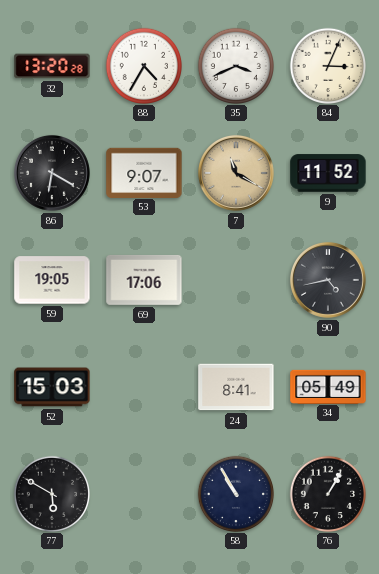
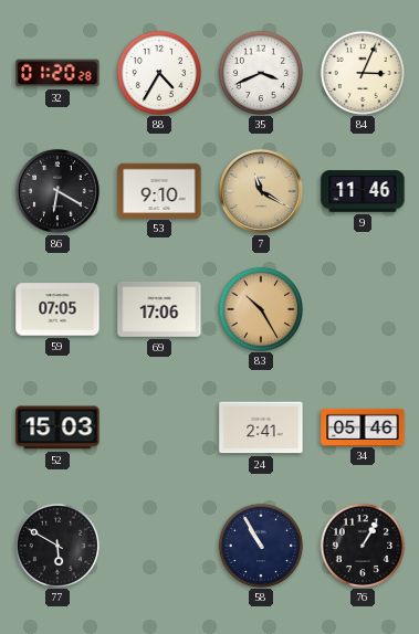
32: 13:20 -> 01:20 (57, 73)
53: 9:07 -> 9:10 (159, 190)
9: 11:52 -> 11:46 (363, 191)
59: 19:05 -> 07:05 (57, 309)
83: none -> 10:25 (260, 308)
90: 4:43 -> none (328, 280)
24: 8:41 -> 2:41 (261, 427)
34: 05:49 -> 05:46 (363, 426)
